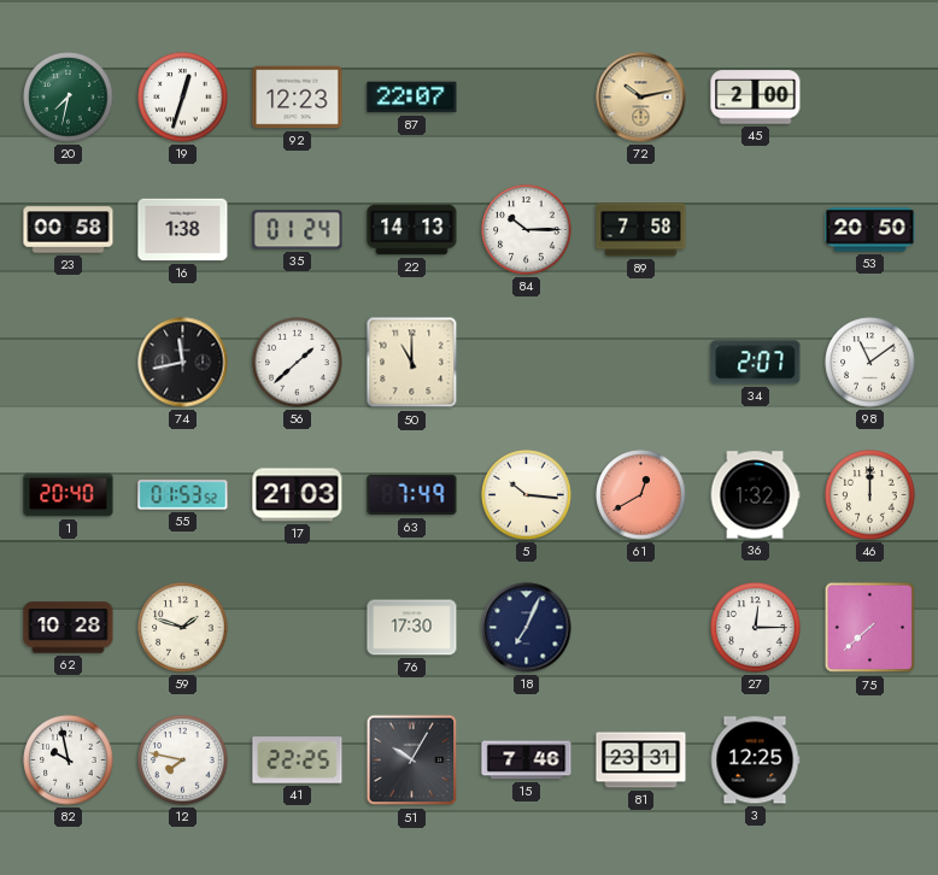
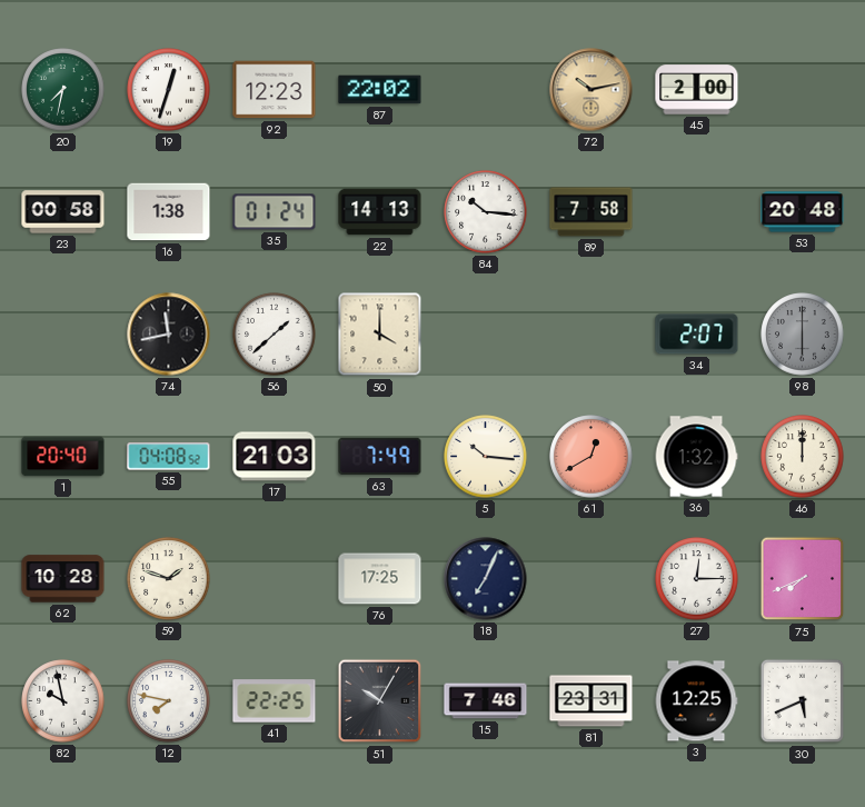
87: 22:07 -> 22:02 (380, 90)
84: 10:15 -> 10:16 (486, 212)
53: 20:50 -> 20:48 (803, 212)
50: 11:00 -> 4:00 (380, 335)
98: 11:09 -> 6:00 (803, 335)
98 dial: white -> grey (803, 335)
55: 01:53 -> 04:08 (169, 457)
76: 17:30 -> 17:25 (380, 579)
75: 7:38 -> 7:41 (803, 579)
30: none -> 5:41 (803, 701)
